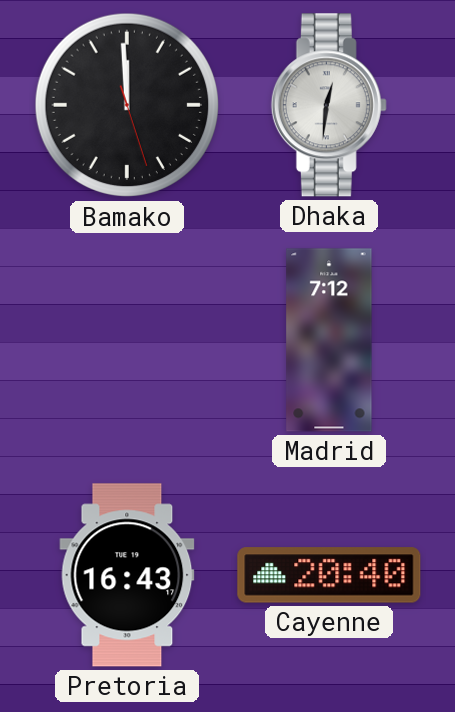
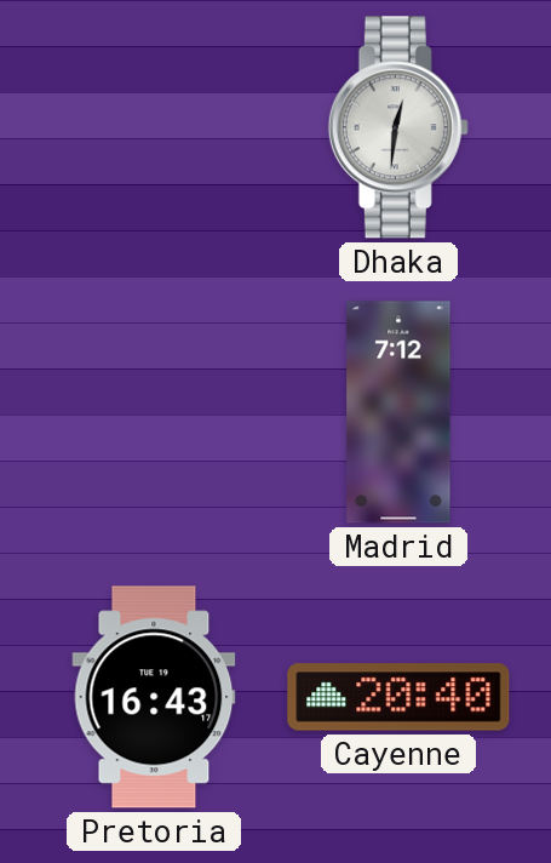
Bamako: 11:59 -> none (127, 105)
